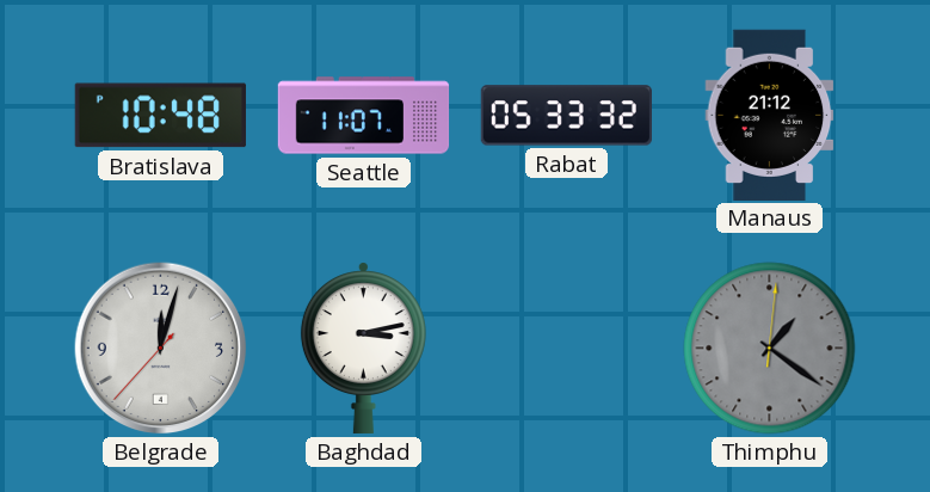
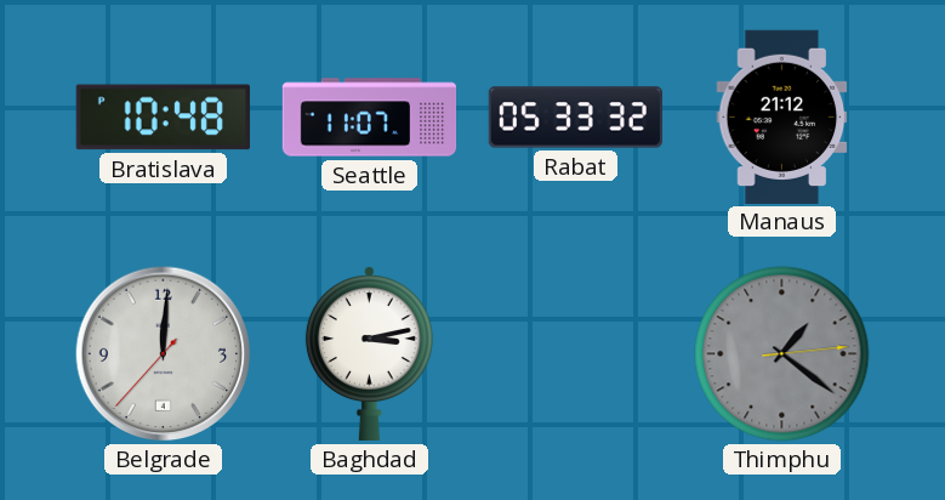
Belgrade: 12:02 -> 12:00 (164, 354)
Thimphu: 1:21:01 -> 1:21:14 (782, 354)
